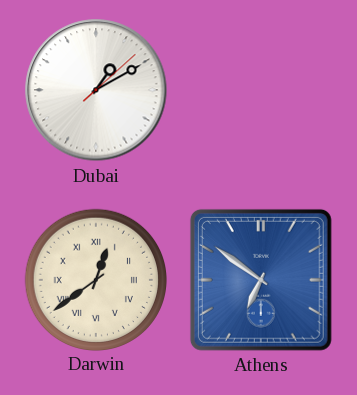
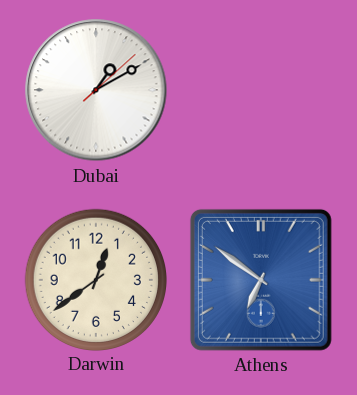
Darwin numerals: Roman -> Arabic (95, 279)
